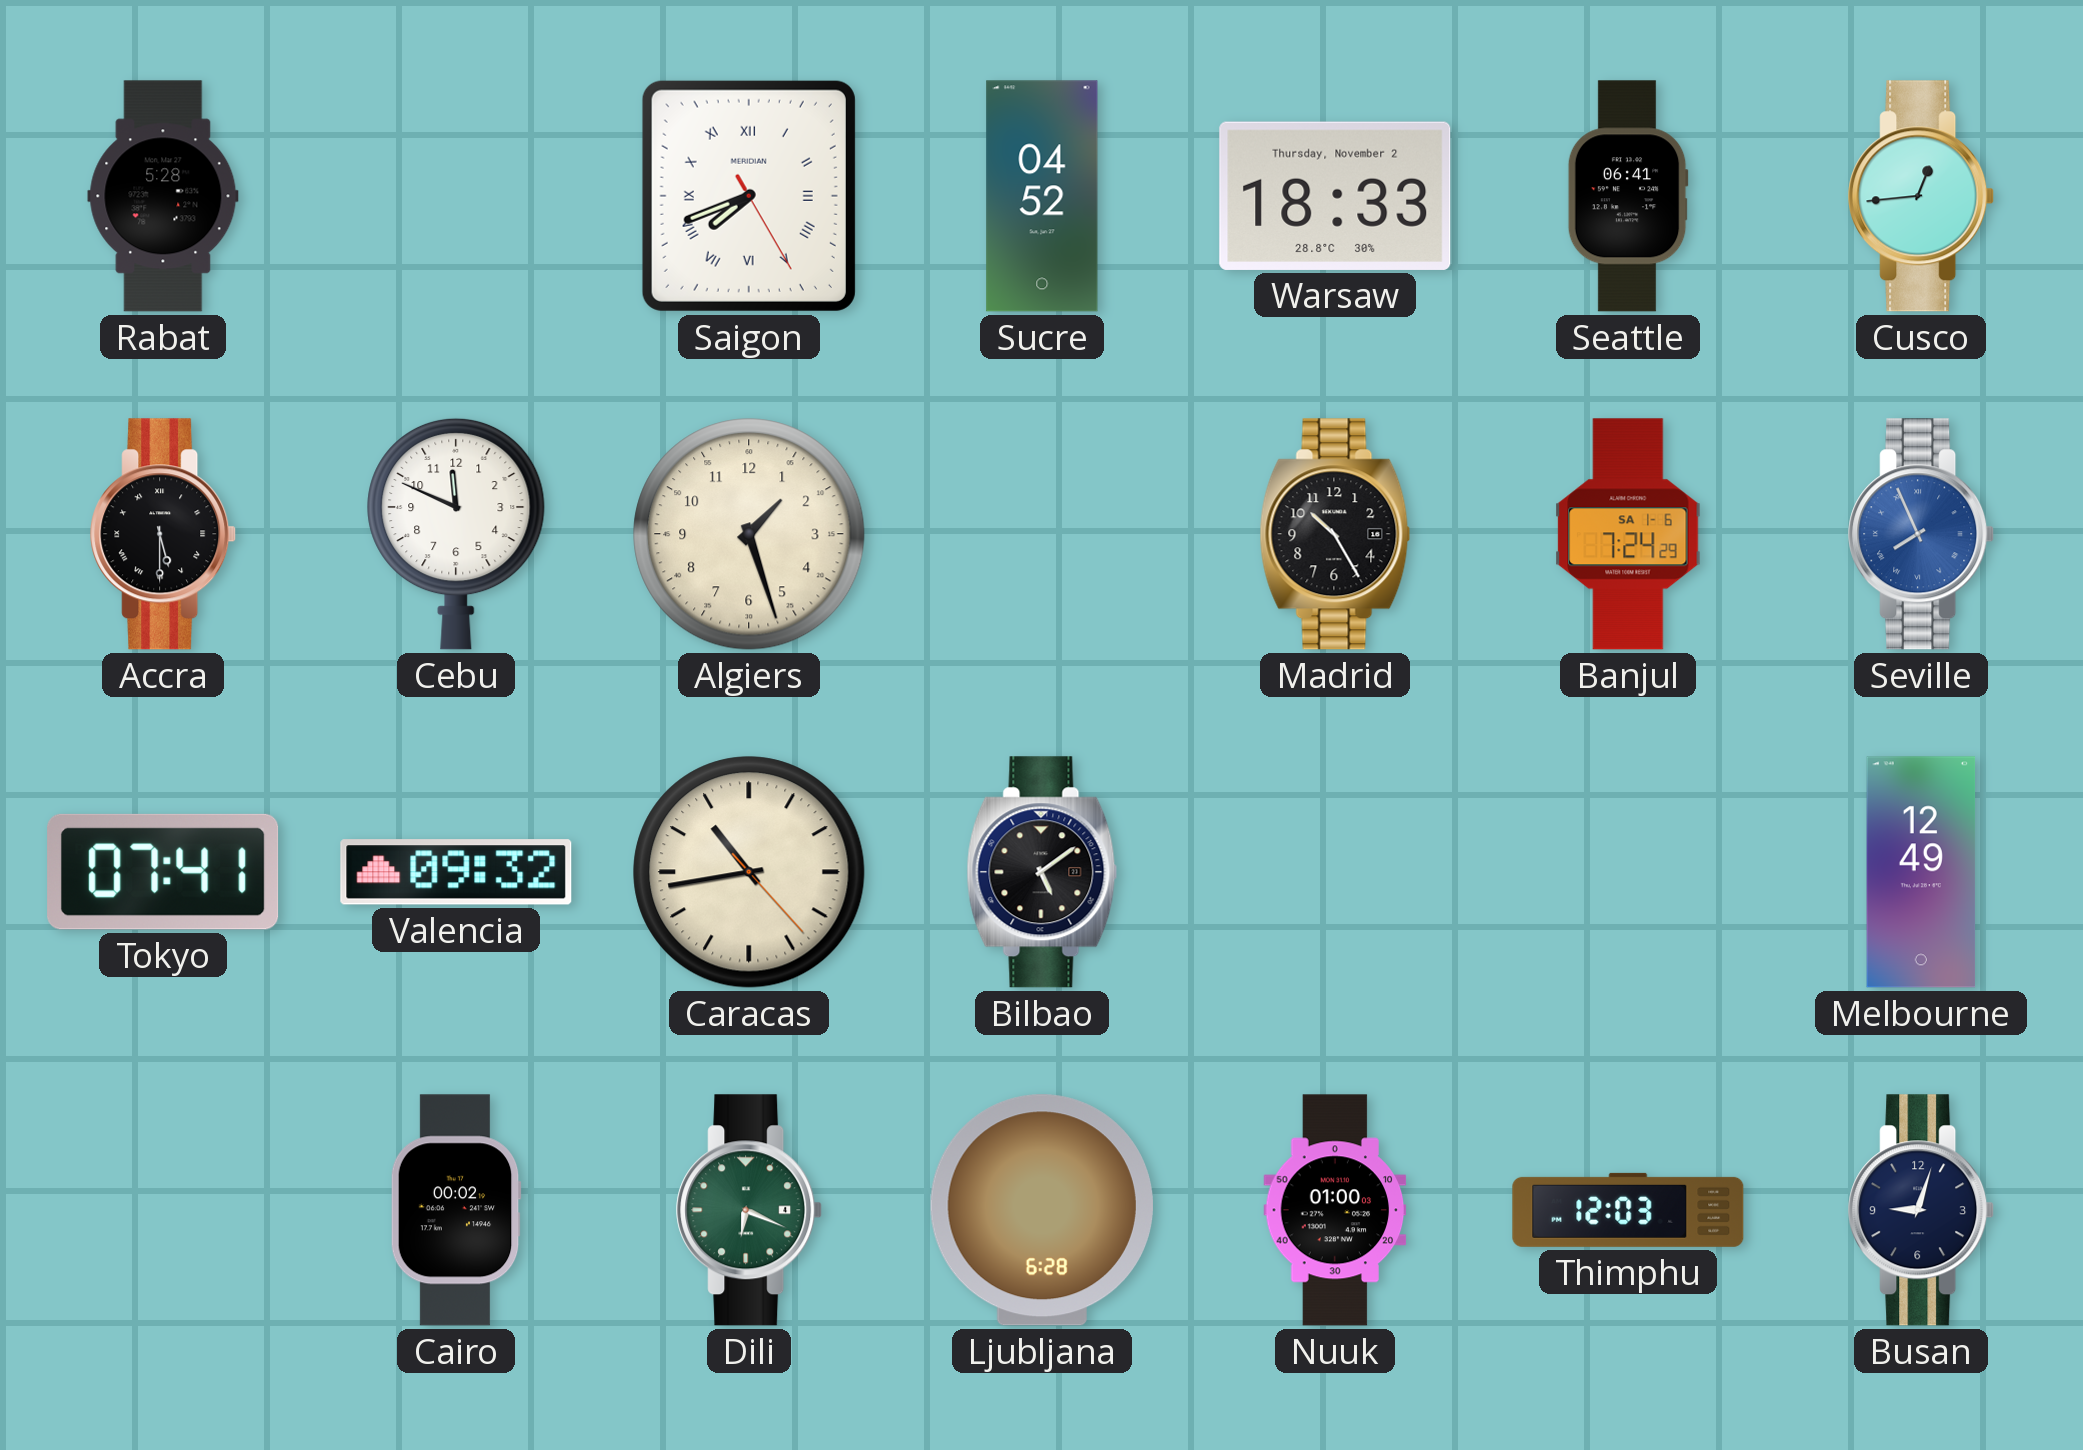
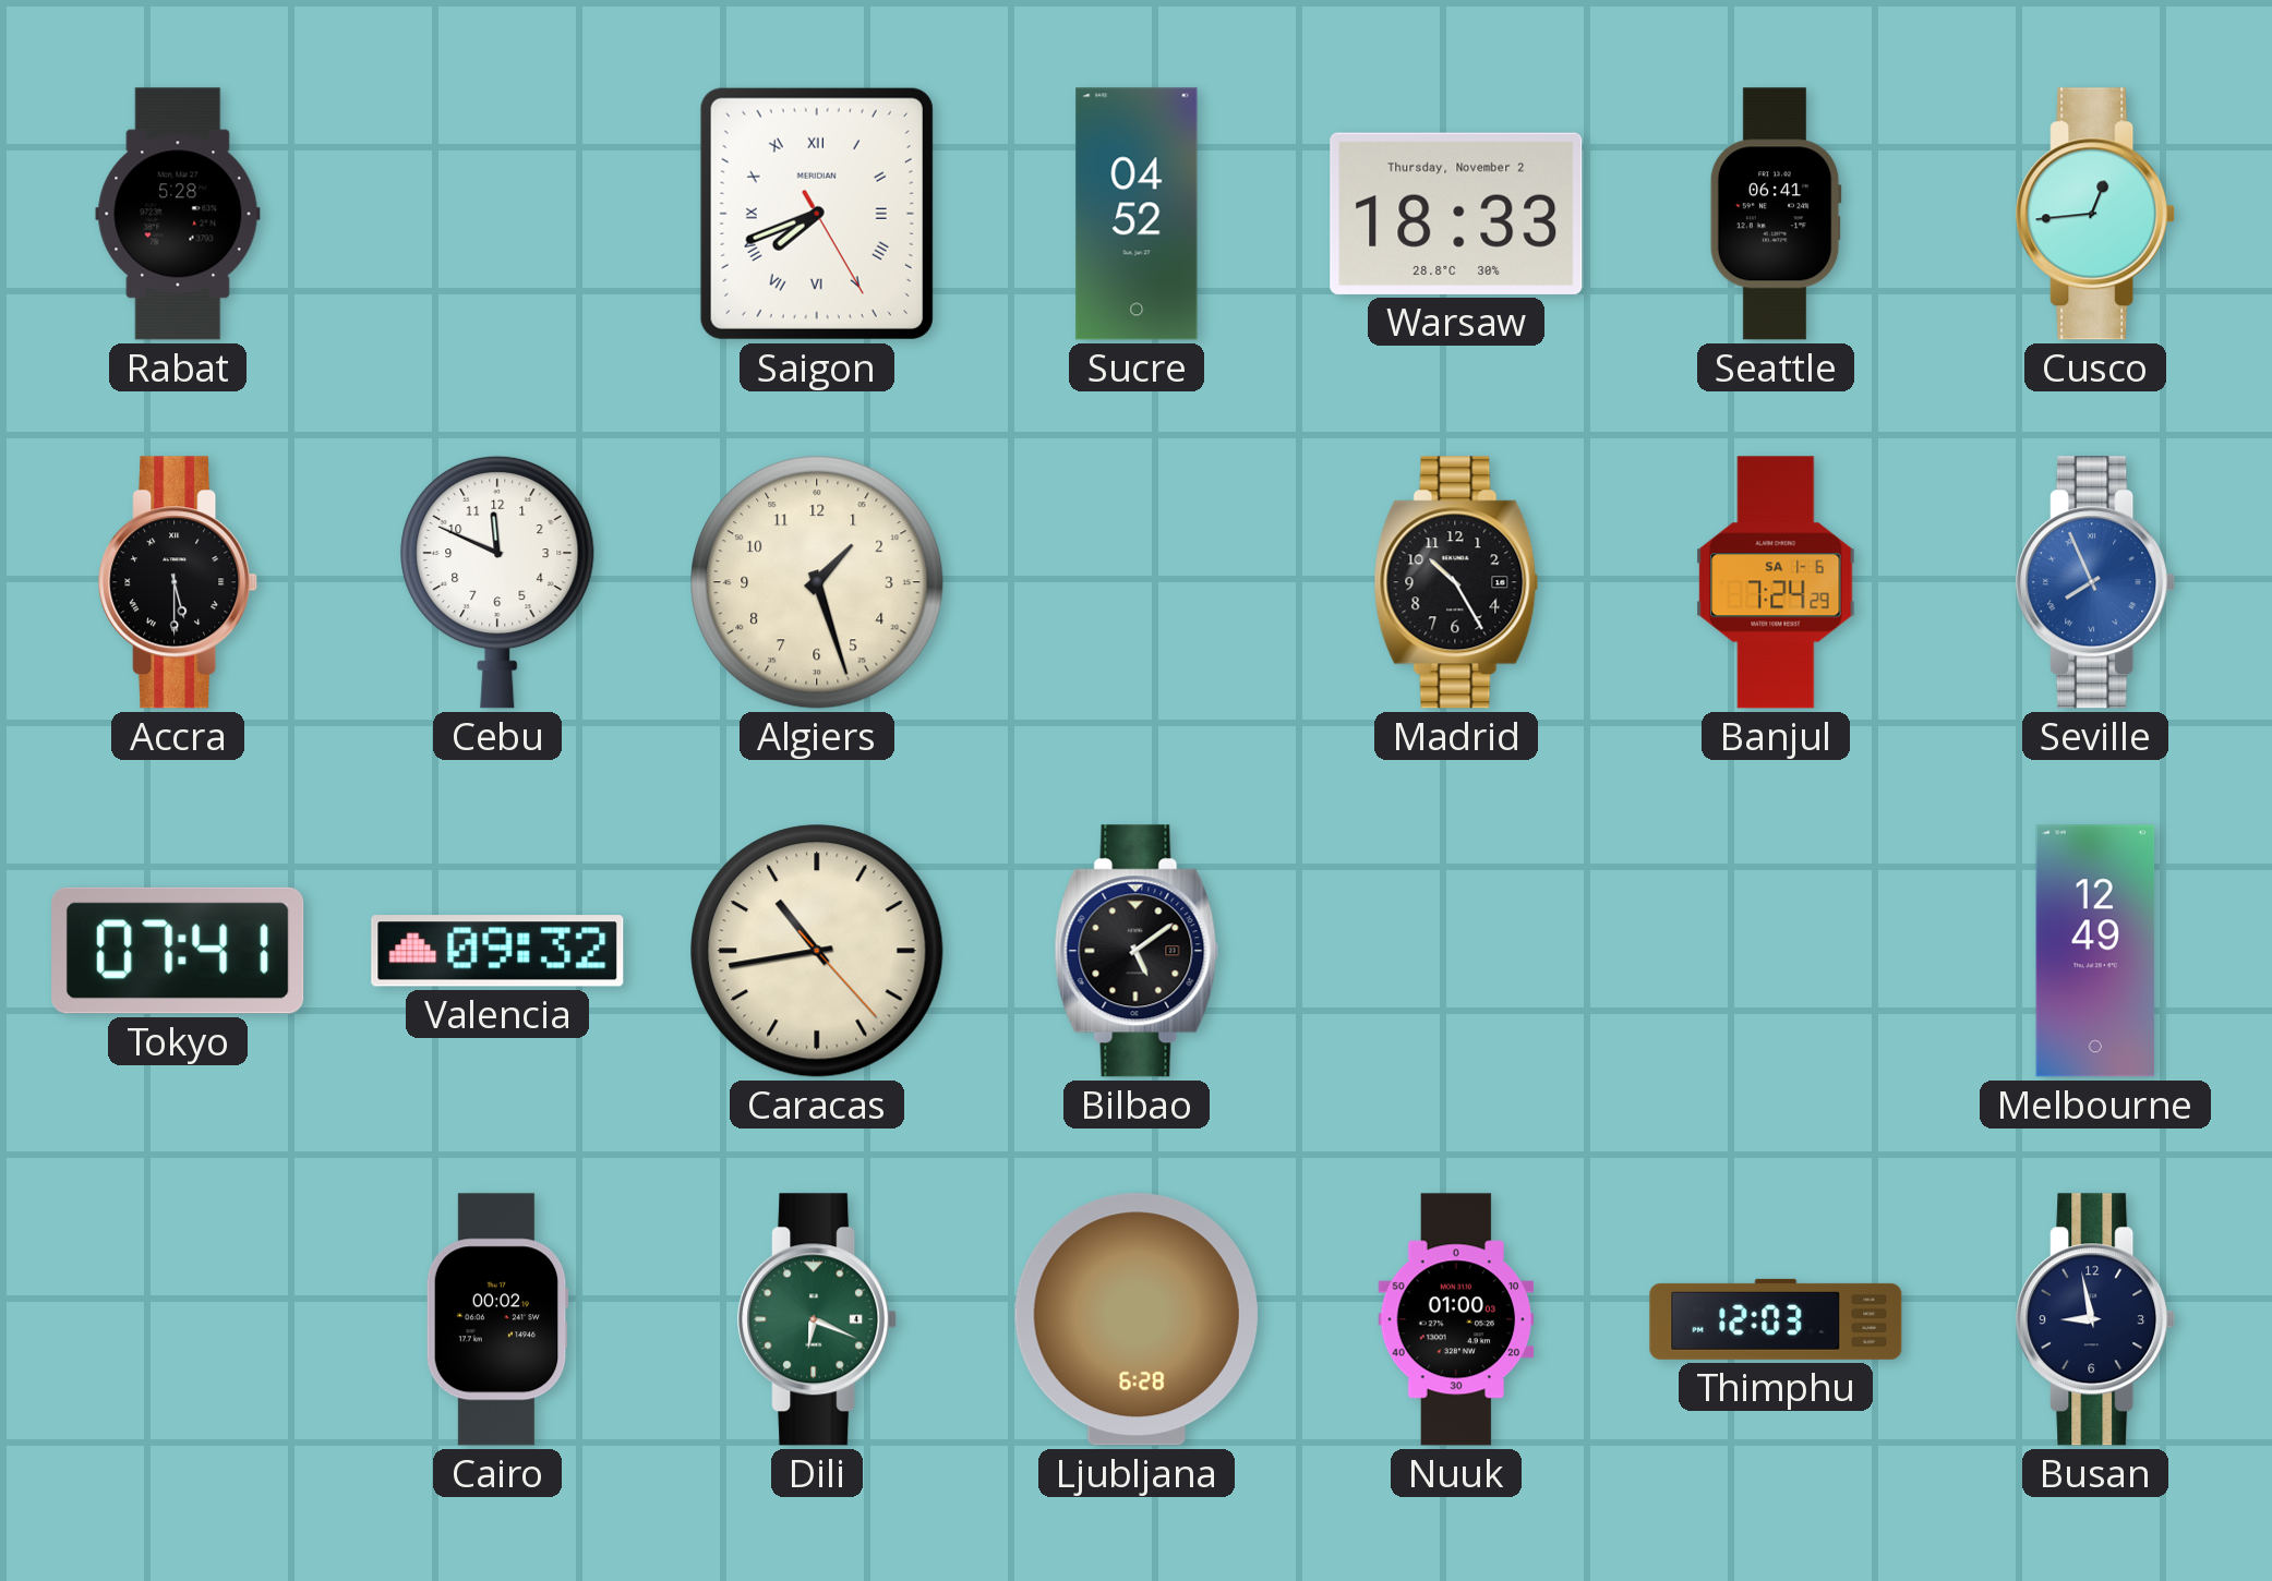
Busan: 9:03 -> 8:58 (2096, 1319)
